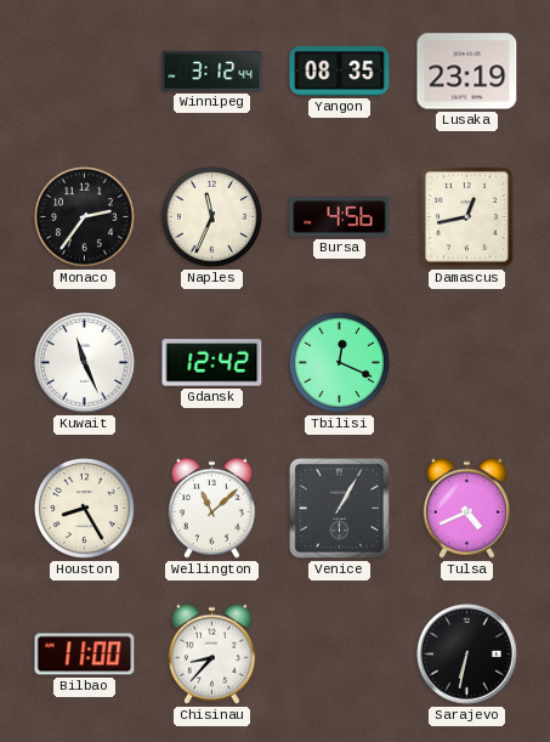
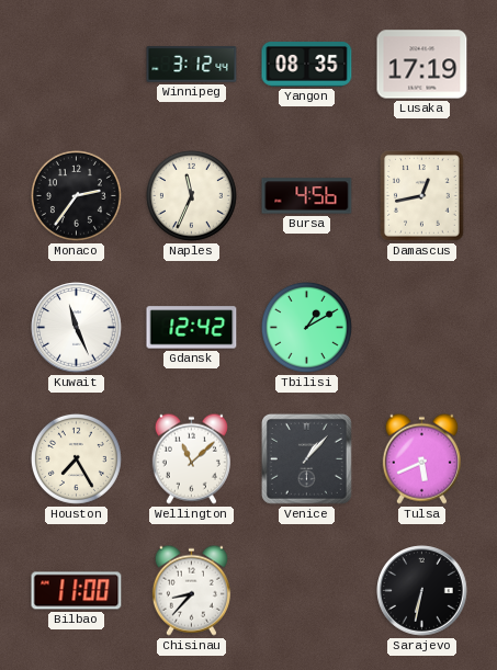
Lusaka: 23:19 -> 17:19 (422, 65)
Tbilisi: 12:19 -> 1:10 (306, 327)
Houston: 8:25 -> 7:25 (76, 458)
Venice: 1:05 -> 1:07 (306, 458)
Tulsa: 4:41 -> 5:41 (421, 458)
